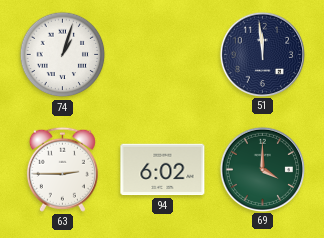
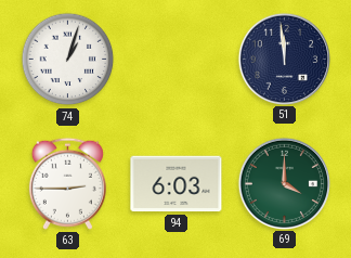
94: 6:02 -> 6:03 (177, 184)
